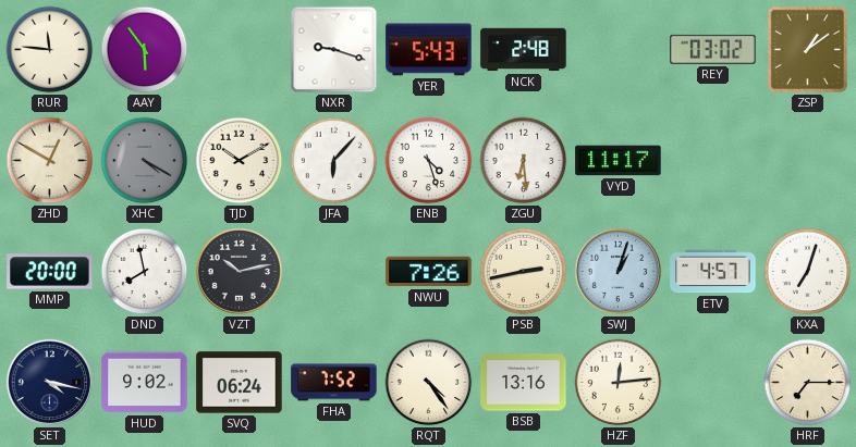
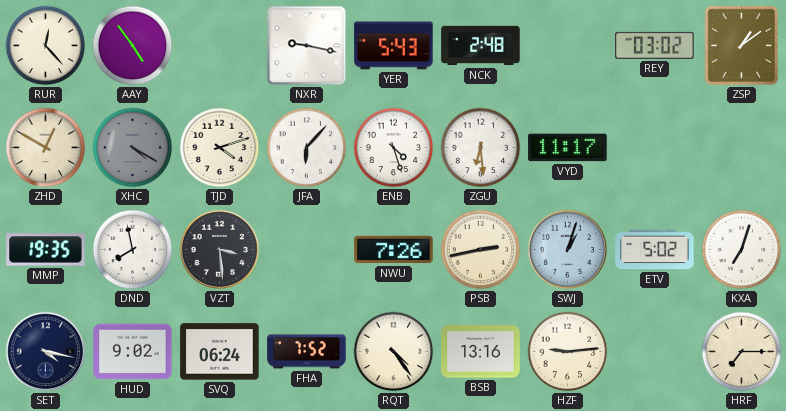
RUR: 11:46 -> 12:23 (46, 46)
AAY: 5:54 -> 4:54 (133, 46)
NXR: 9:18 -> 9:17 (307, 46)
TJD: 10:10 -> 4:12 (220, 148)
MMP: 20:00 -> 19:35 (46, 250)
VZT: 10:13 -> 3:29 (220, 250)
ETV: 4:57 -> 5:02 (655, 250)
HZF: 12:14 -> 9:14 (568, 352)
